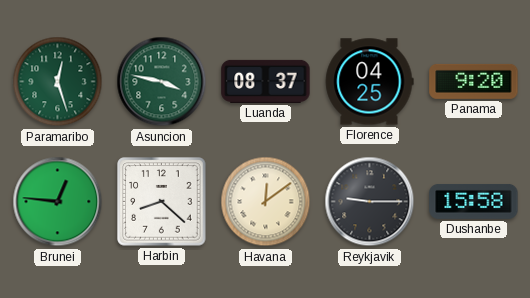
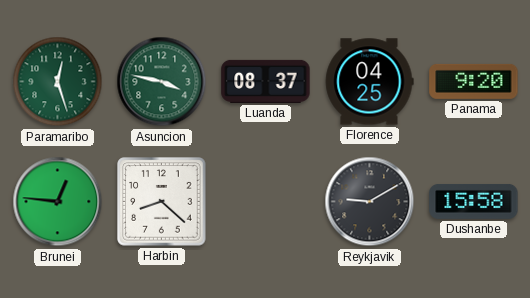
Havana: 12:09 -> none (266, 202)
Reykjavik: 9:15 -> 9:10 (370, 202)
